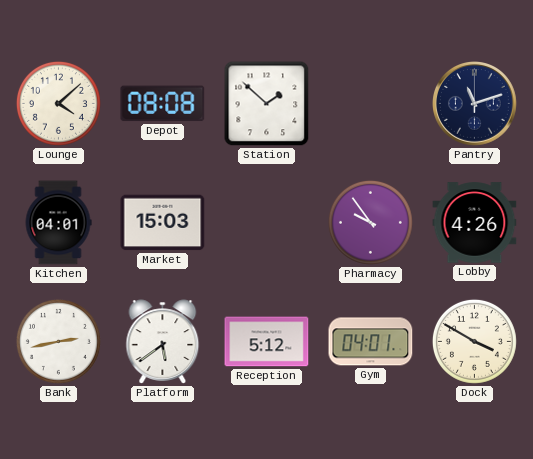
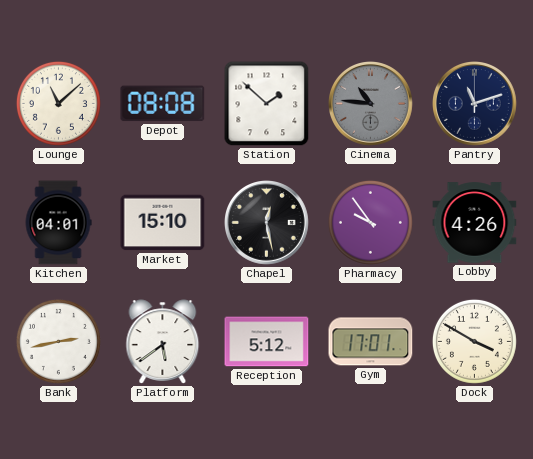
Lounge: 4:08 -> 11:08 (58, 103)
Cinema: none -> 10:46 (371, 104)
Market: 15:03 -> 15:10 (163, 223)
Chapel: none -> 12:28 (267, 223)
Gym: 04:01 -> 17:01 (371, 342)
